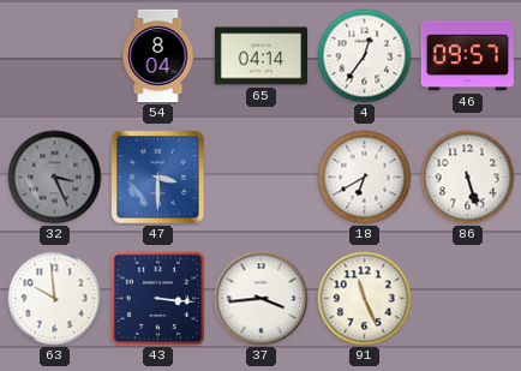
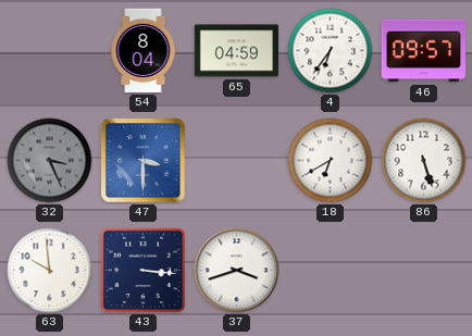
65: 04:14 -> 04:59 (236, 51)
4: 12:36 -> 6:36 (331, 51)
37: 3:44 -> 3:42 (237, 271)
91: 11:26 -> none (365, 299)
